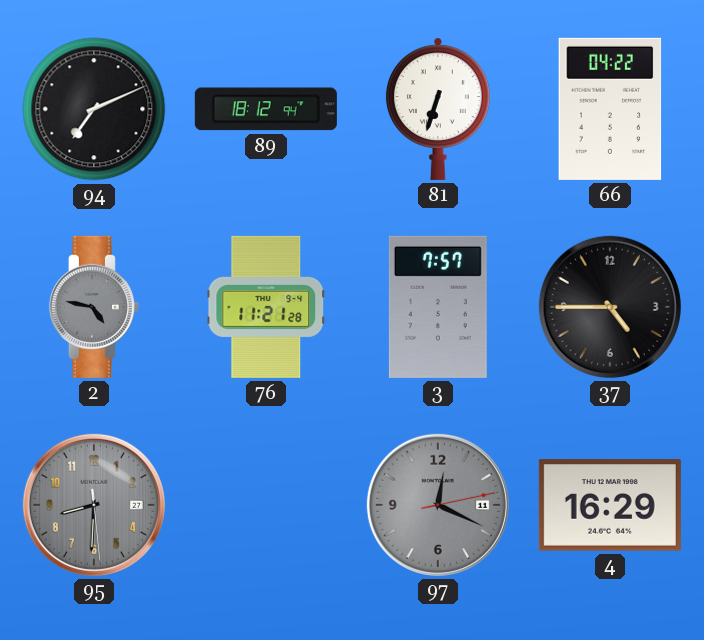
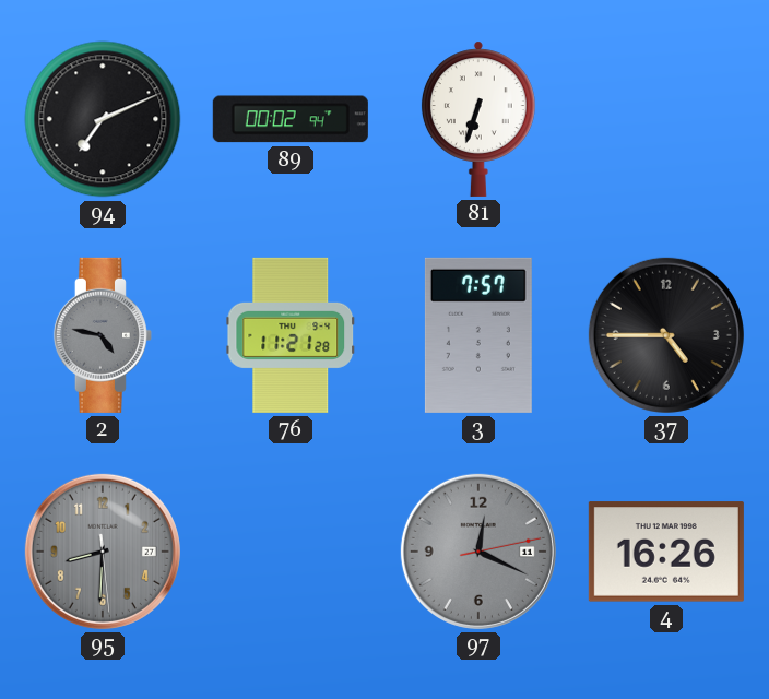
89: 18:12 -> 00:02 (291, 119)
66: 04:22 -> none (610, 109)
4: 16:29 -> 16:26 (666, 552)
